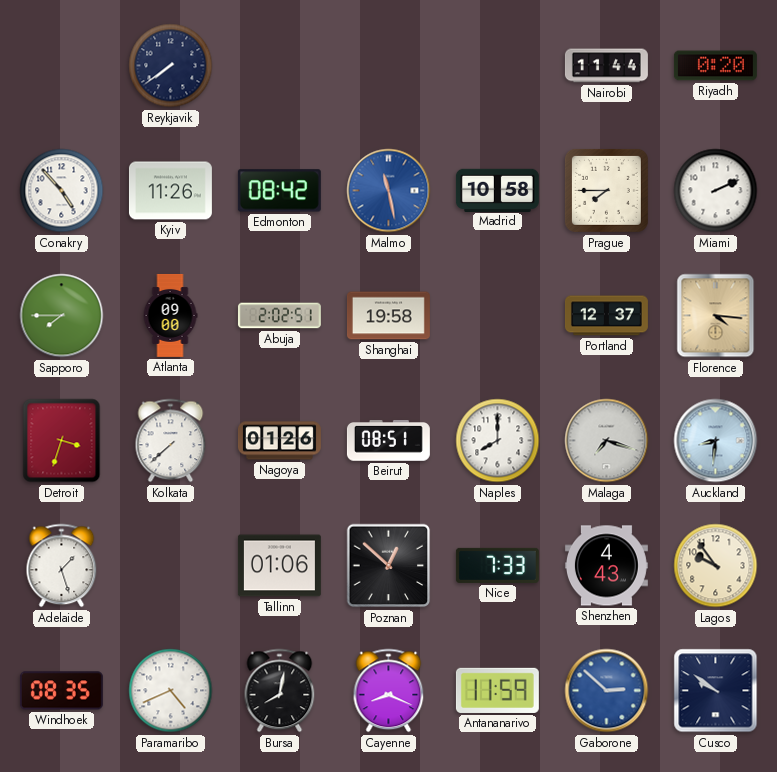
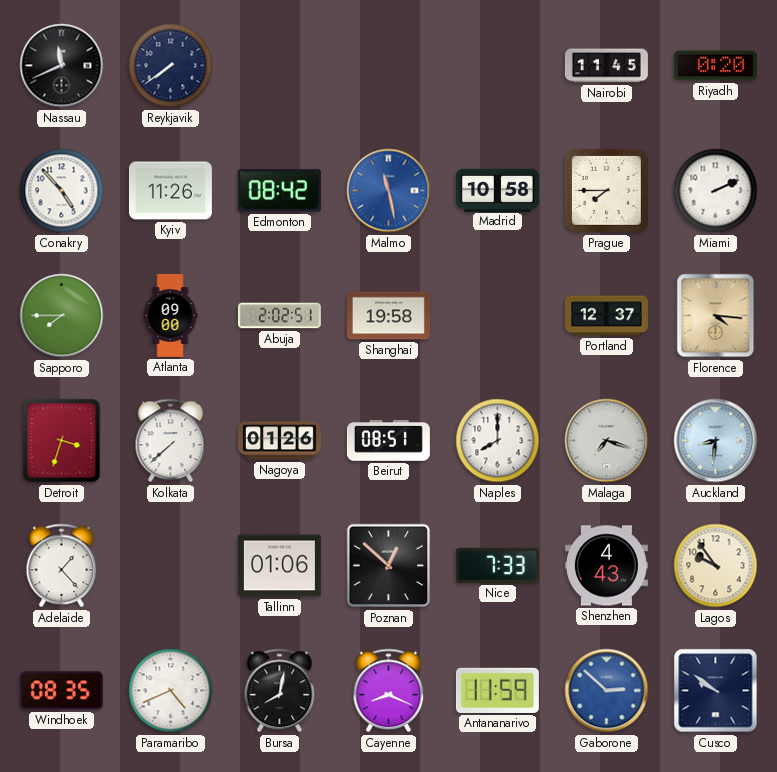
Nassau: none -> 11:41 (62, 66)
Nairobi: 11:44 -> 11:45 (606, 66)
Adelaide: 1:27 -> 1:23 (62, 566)
